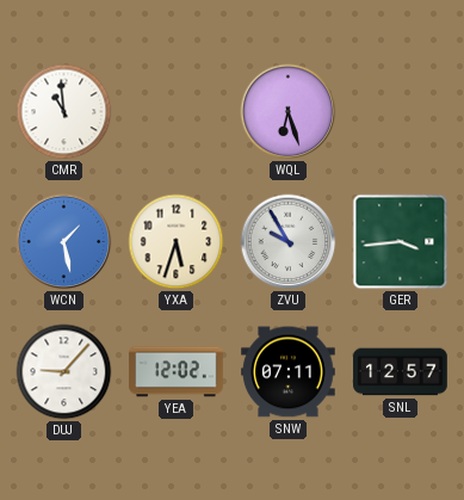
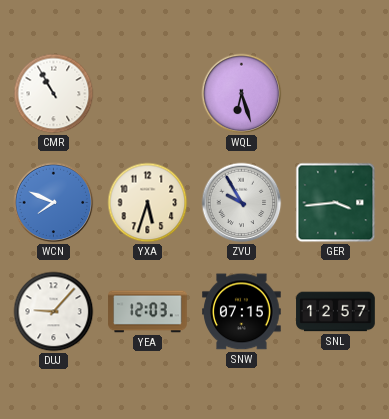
CMR: 10:59 -> 10:55 (54, 94)
WCN: 1:28 -> 7:49 (54, 203)
YEA: 12:02 -> 12:03 (148, 312)
SNW: 07:11 -> 07:15 (242, 312)
